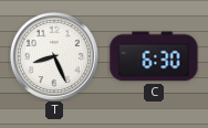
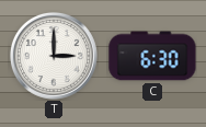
T: 8:26 -> 3:00 (54, 56)
